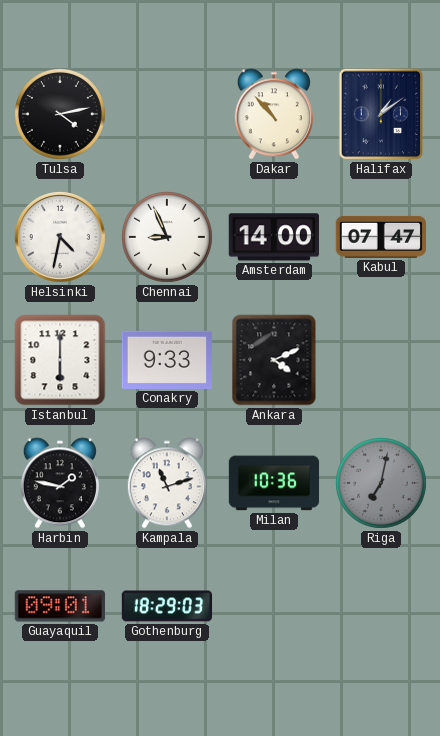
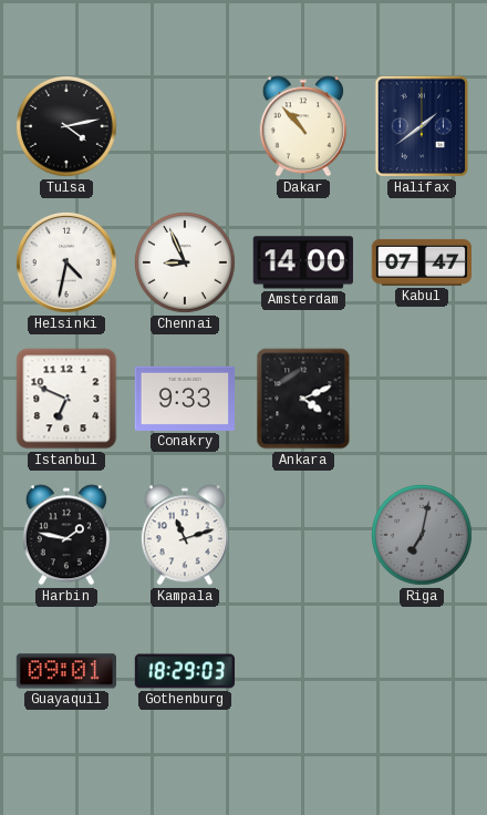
Halifax: 1:09 -> 1:39 (421, 126)
Istanbul: 6:00 -> 6:49 (66, 399)
Milan: 10:36 -> none (274, 483)
